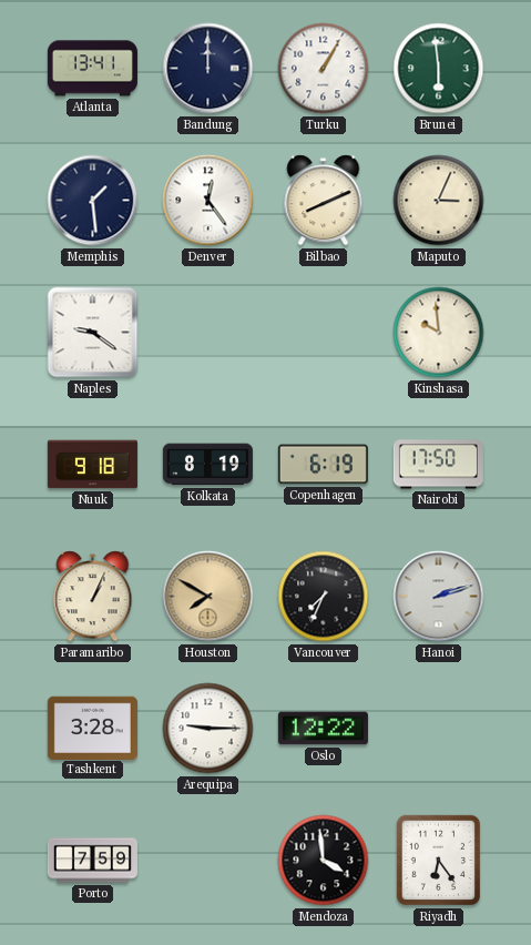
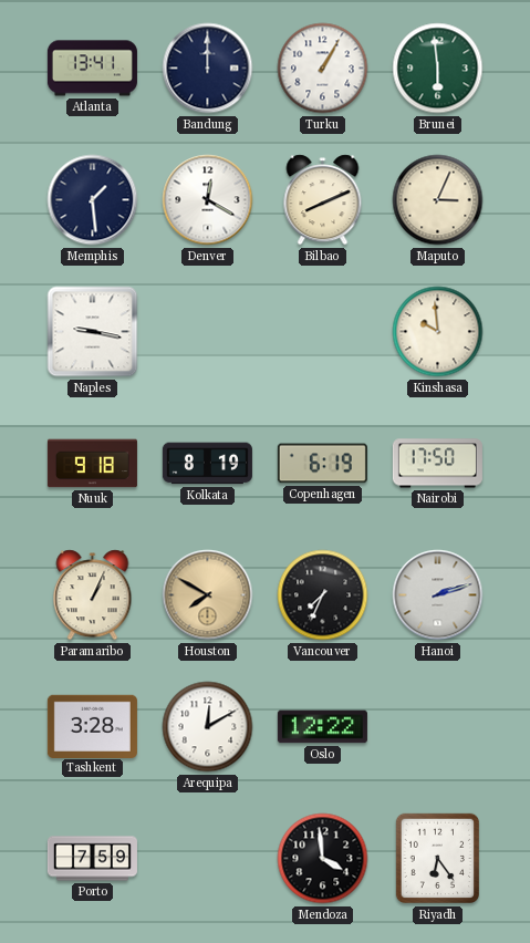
Denver: 12:24 -> 12:20 (208, 200)
Naples: 9:21 -> 9:17 (93, 332)
Arequipa: 9:15 -> 12:10 (208, 727)
